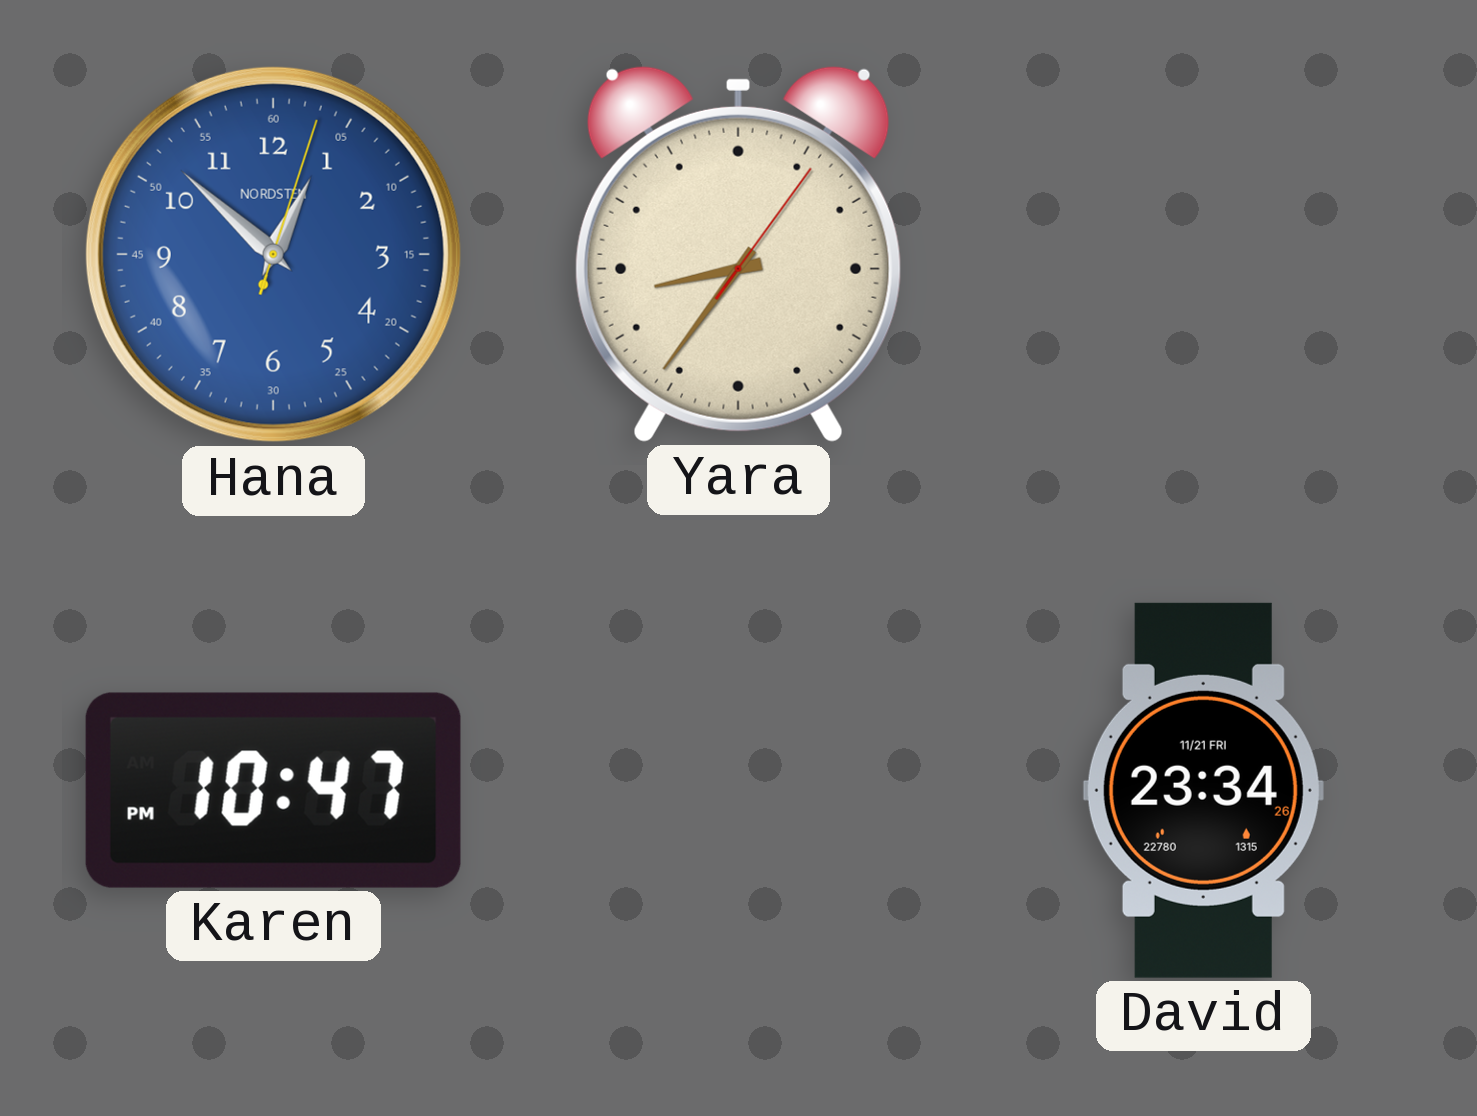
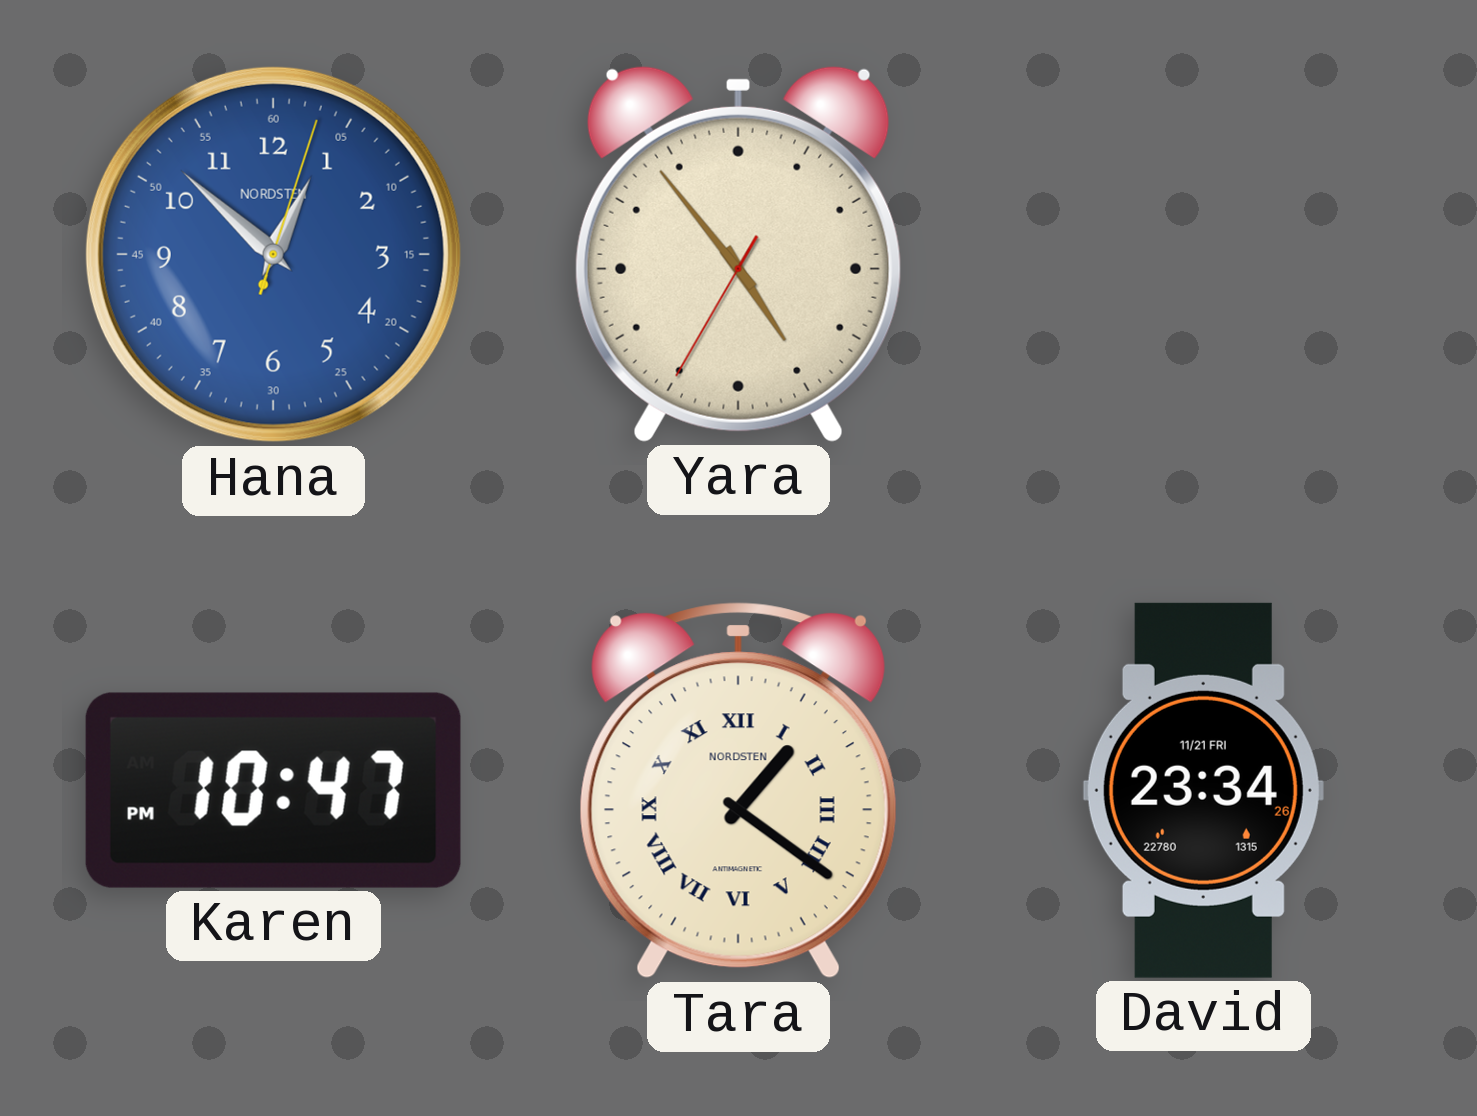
Yara: 8:36 -> 4:53 (738, 254)
Tara: none -> 1:21 (738, 791)
